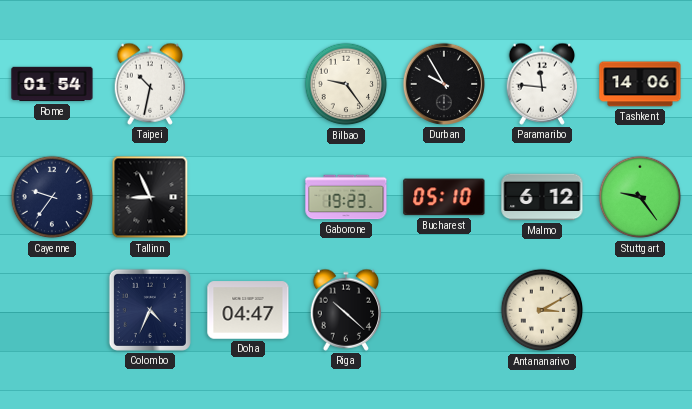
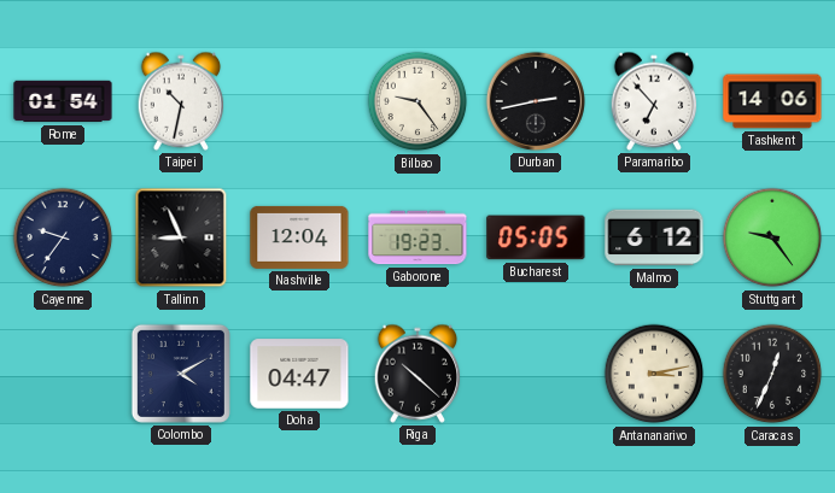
Durban: 9:55 -> 2:43 (536, 101)
Paramaribo: 11:46 -> 6:53 (654, 101)
Nashville: none -> 12:04 (299, 237)
Bucharest: 05:10 -> 05:05 (536, 237)
Colombo: 4:34 -> 4:10 (181, 374)
Antananarivo: 3:10 -> 3:13 (654, 374)
Caracas: none -> 12:34 (772, 374)
